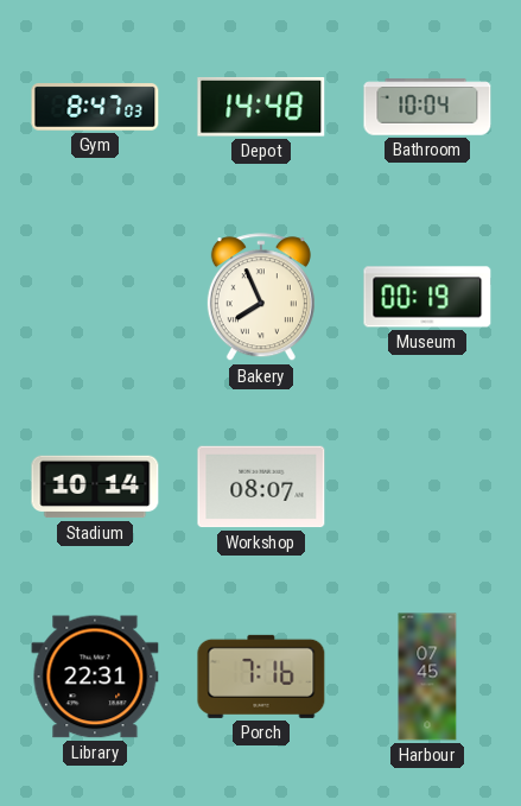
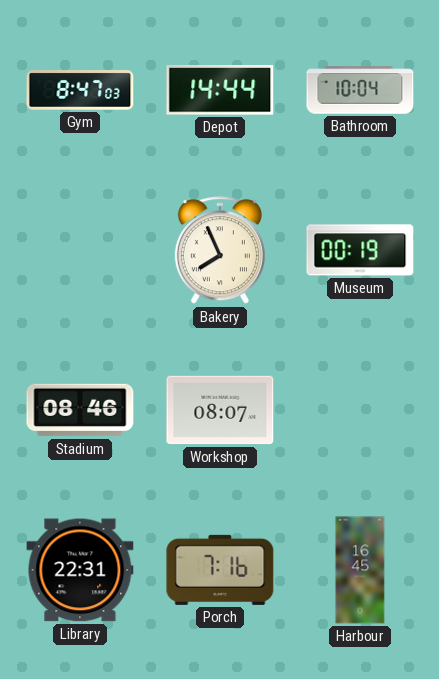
Depot: 14:48 -> 14:44 (220, 91)
Stadium: 10:14 -> 08:46 (80, 410)
Harbour: 07:45 -> 16:45 (360, 570)
